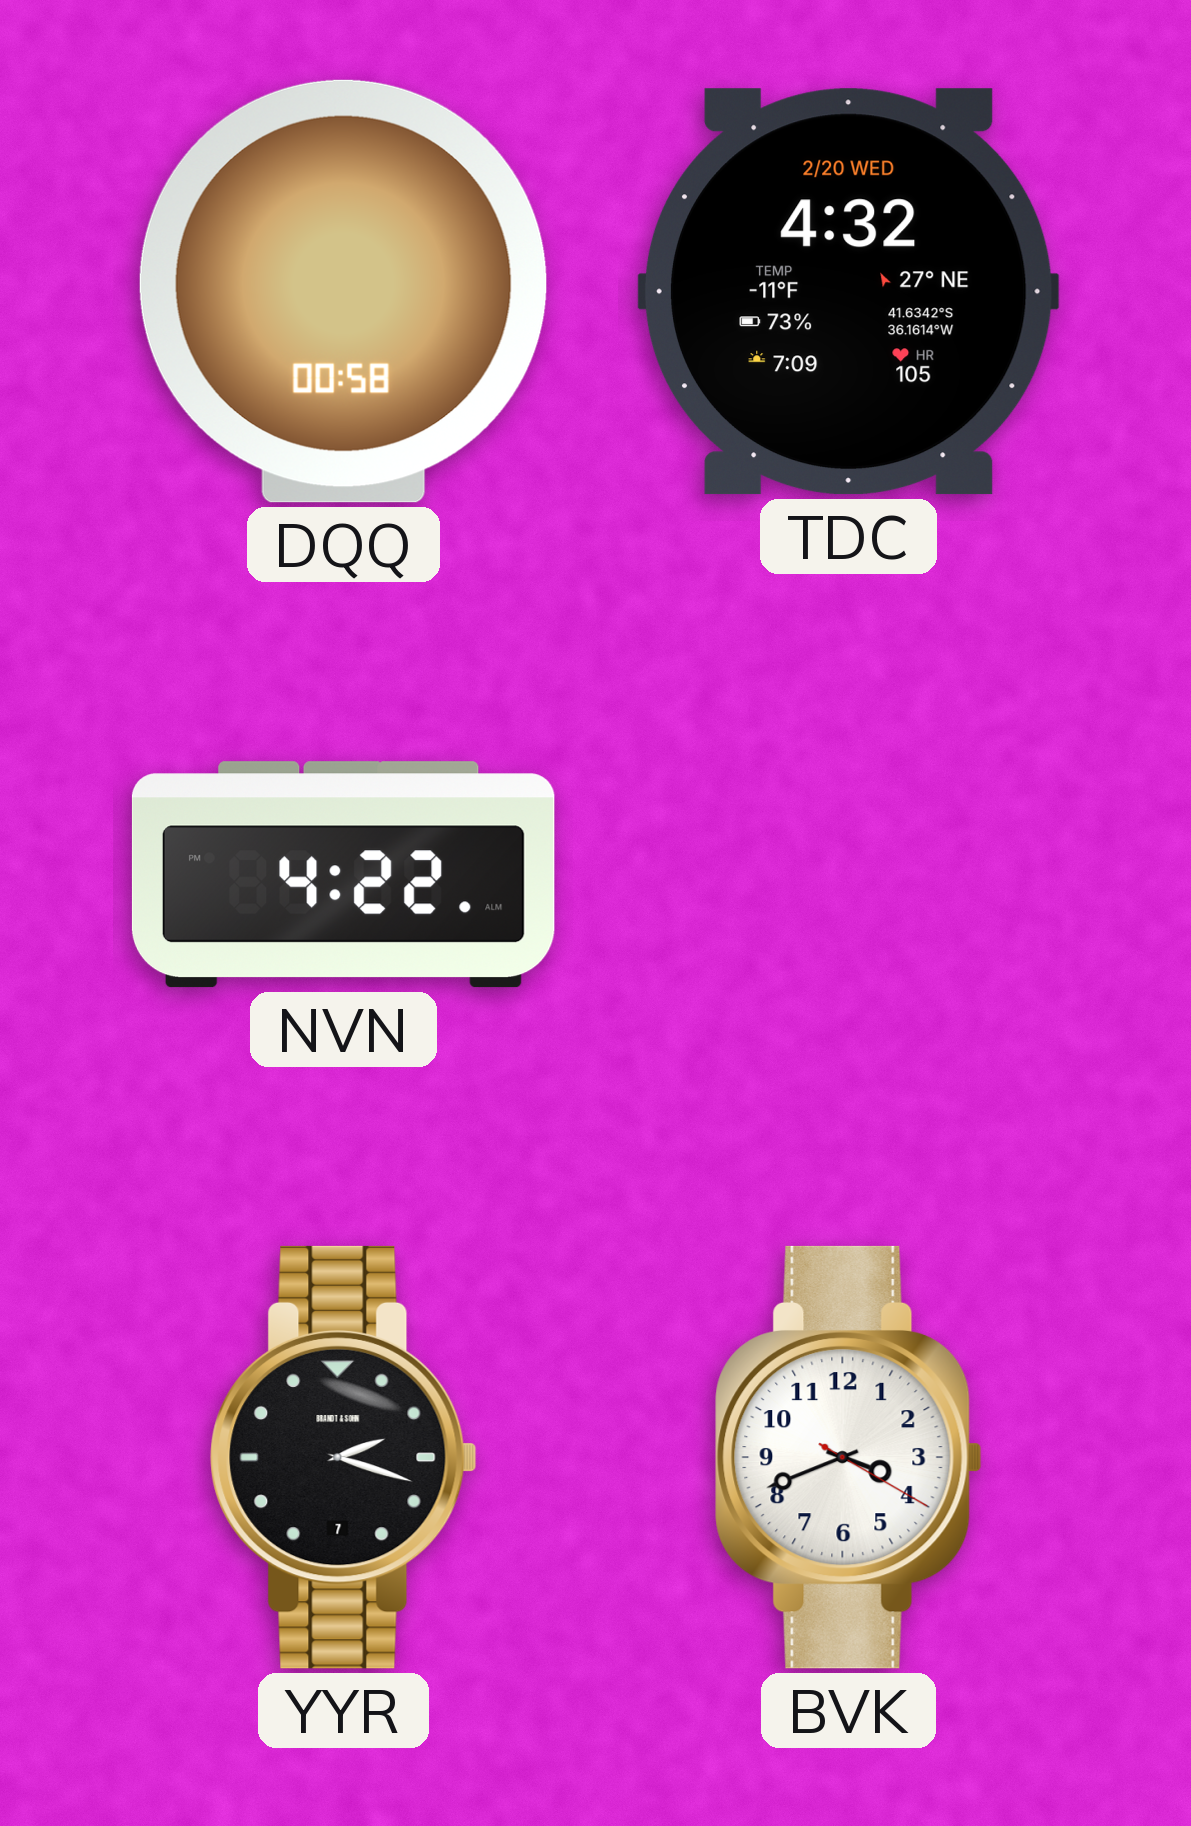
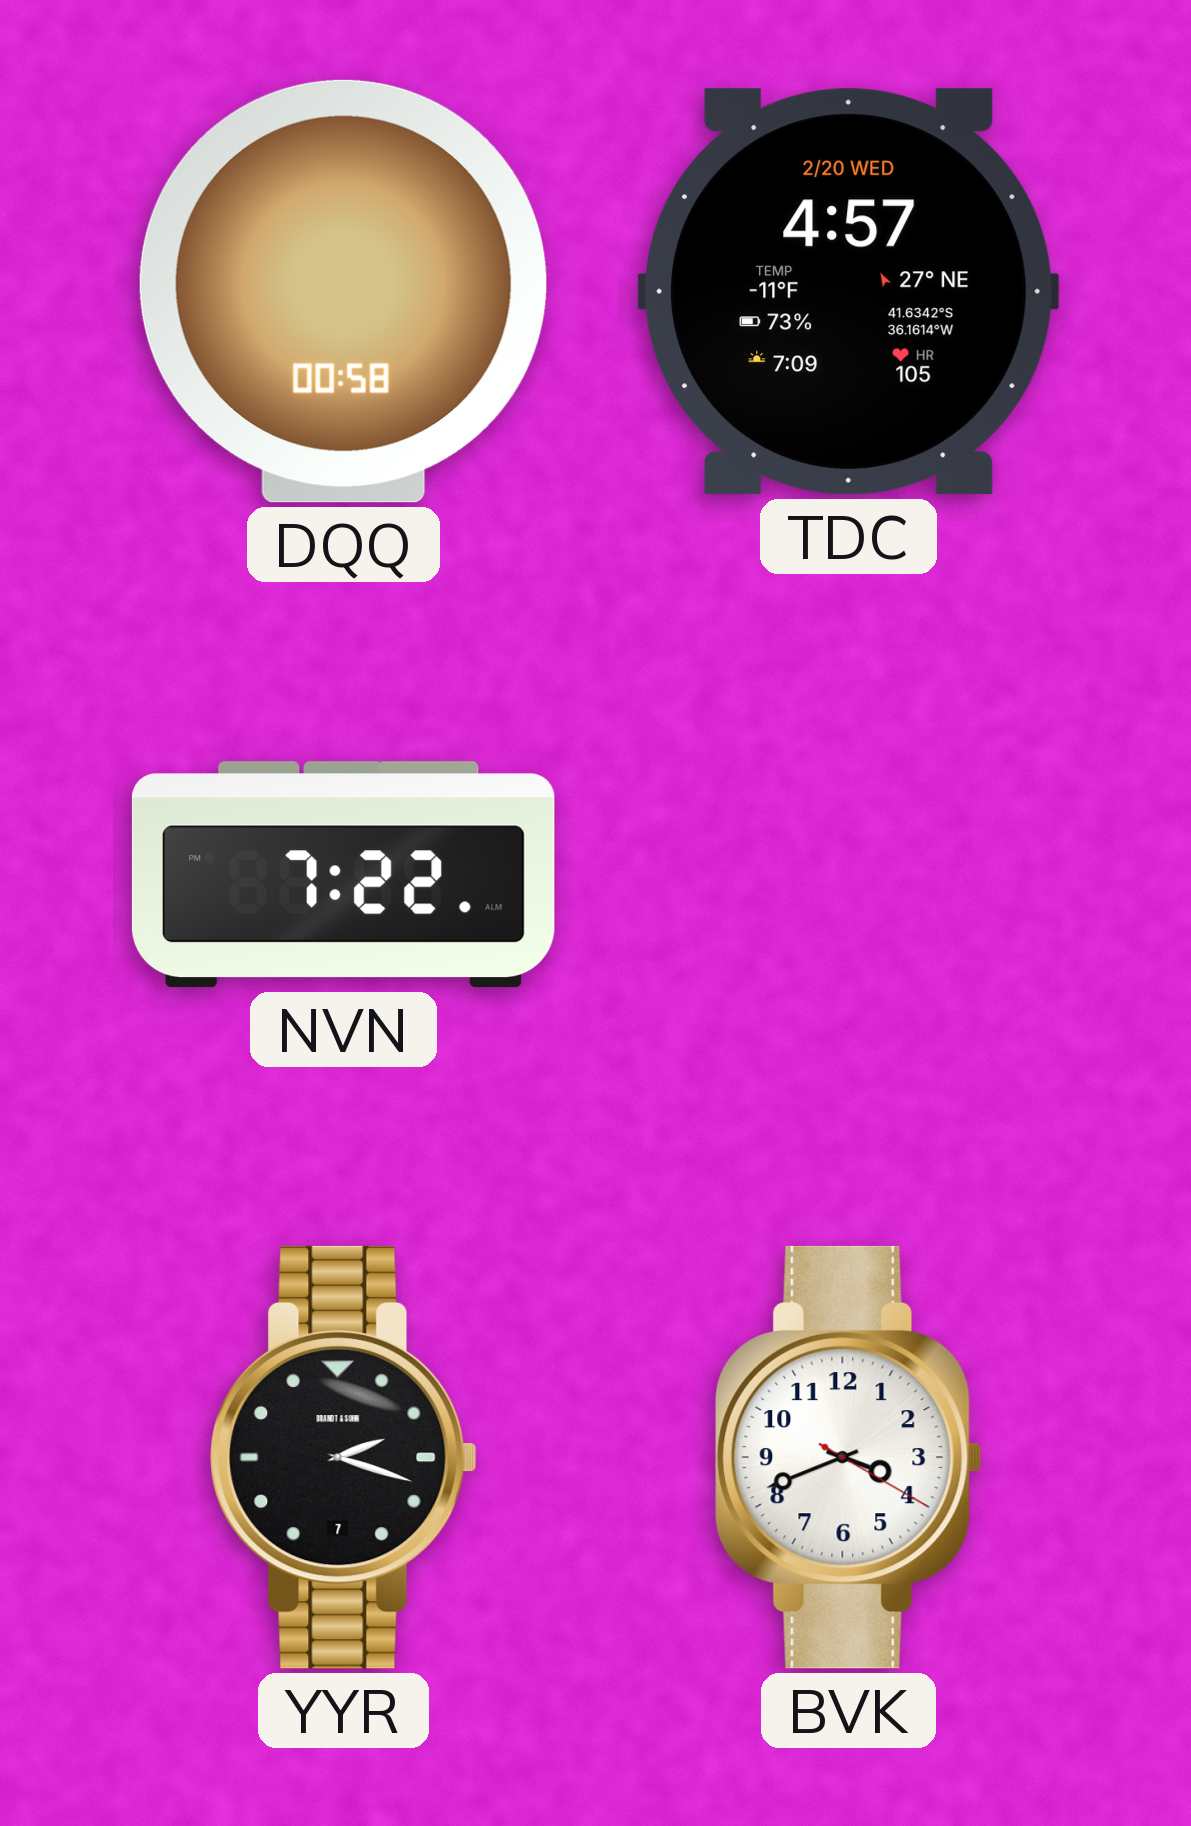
TDC: 4:32 -> 4:57 (848, 292)
NVN: 4:22 -> 7:22 (343, 875)
